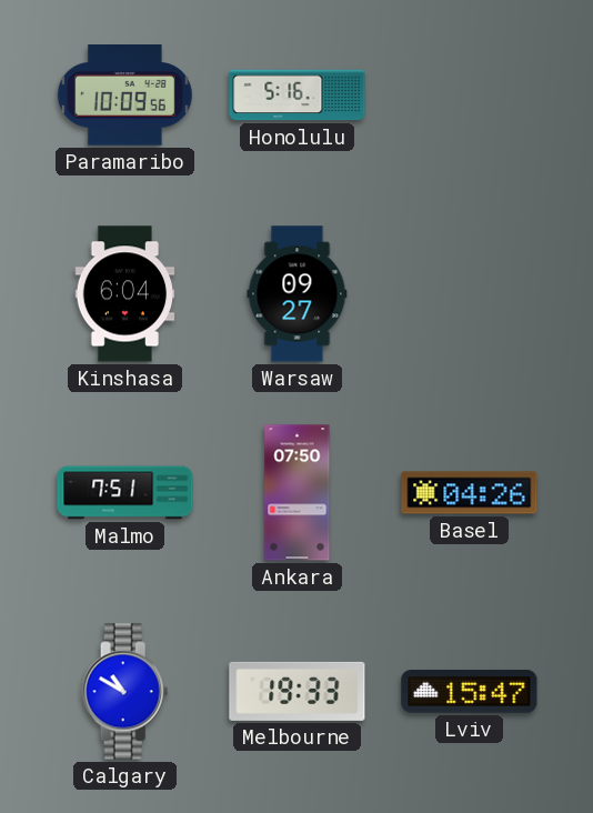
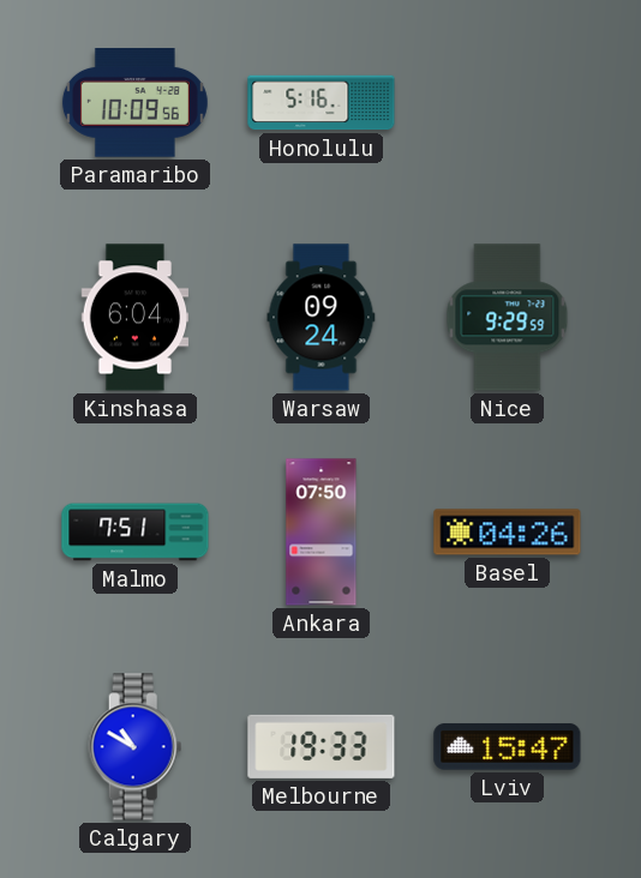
Warsaw: 09:27 -> 09:24 (322, 318)
Nice: none -> 9:29 (508, 318)
